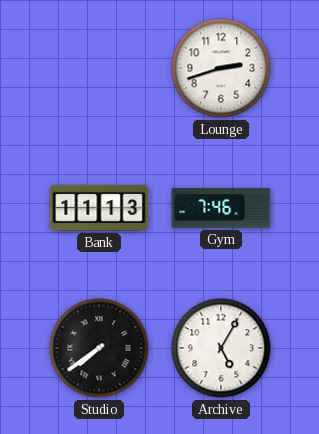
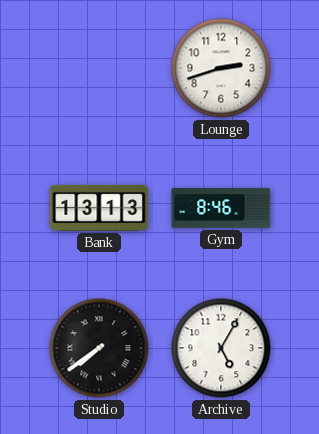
Bank: 11:13 -> 13:13 (99, 208)
Gym: 7:46 -> 8:46 (221, 208)
